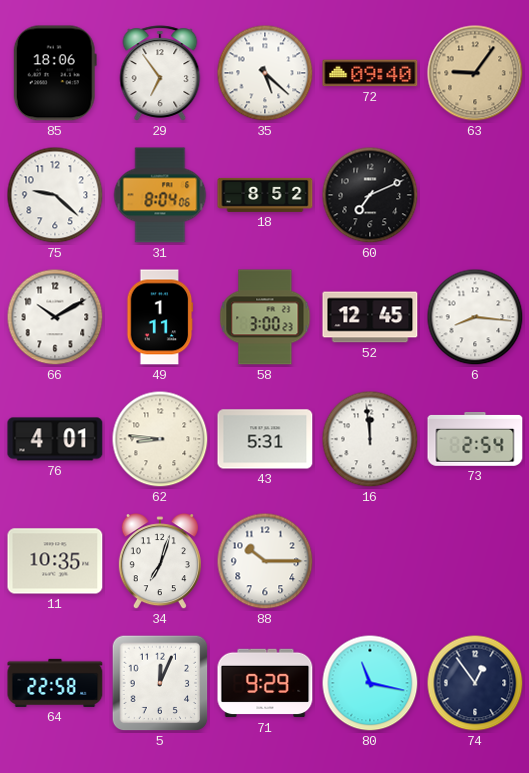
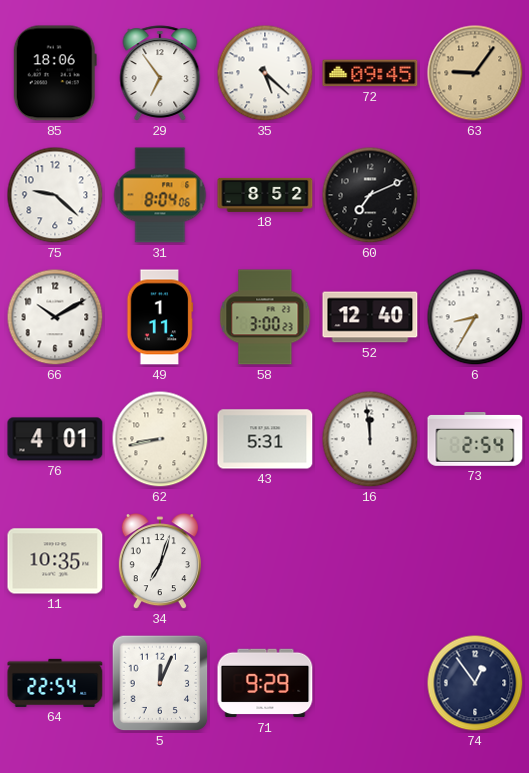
72: 09:40 -> 09:45 (370, 73)
52: 12:45 -> 12:40 (370, 317)
6: 8:16 -> 8:35 (475, 317)
62: 8:46 -> 8:43 (160, 439)
88: 10:15 -> none (265, 561)
64: 22:58 -> 22:54 (55, 683)
80: 11:17 -> none (370, 683)
